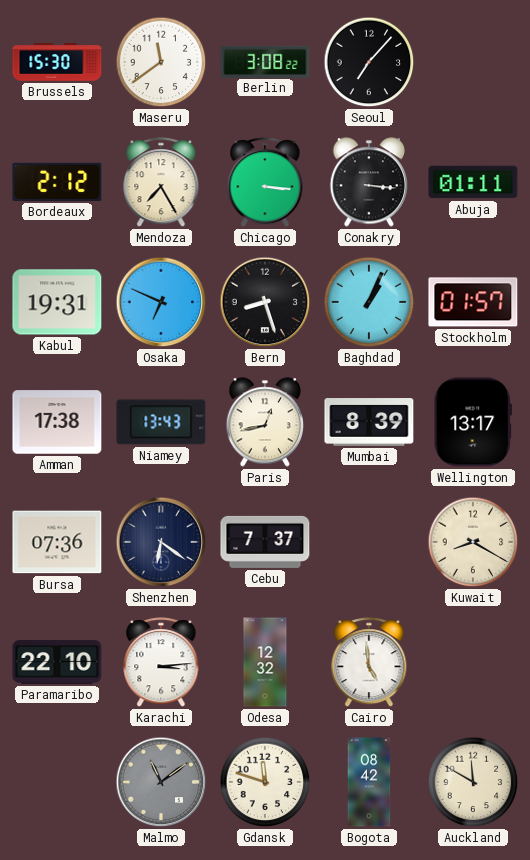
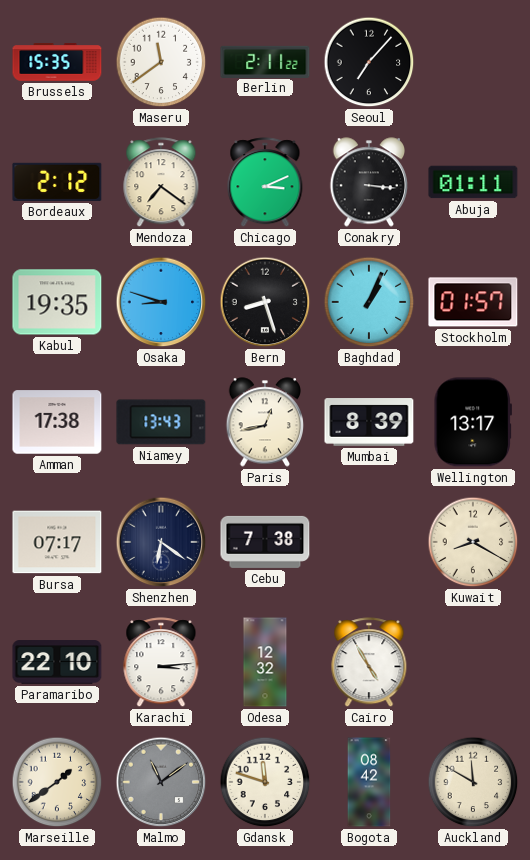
Brussels: 15:30 -> 15:35 (57, 62)
Berlin: 3:08 -> 2:11 (265, 61)
Mendoza: 7:25 -> 7:21 (161, 183)
Chicago: 3:16 -> 3:11 (265, 183)
Kabul: 19:31 -> 19:35 (57, 302)
Osaka: 6:49 -> 8:48 (161, 302)
Bursa: 07:36 -> 07:17 (57, 542)
Cebu: 7:37 -> 7:38 (265, 542)
Cairo: 4:59 -> 4:55 (369, 663)
Marseille: none -> 1:39 (57, 782)
